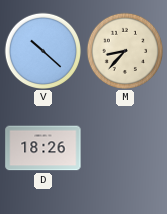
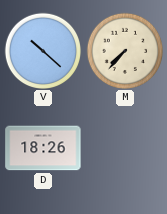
M: 8:37 -> 7:37 (125, 51)
